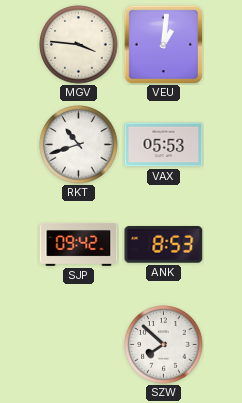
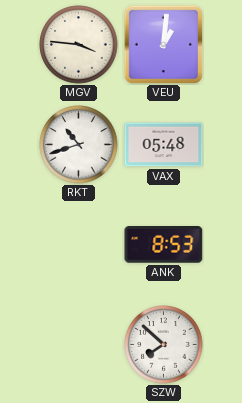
VAX: 05:53 -> 05:48 (164, 145)
SJP: 09:42 -> none (79, 244)
